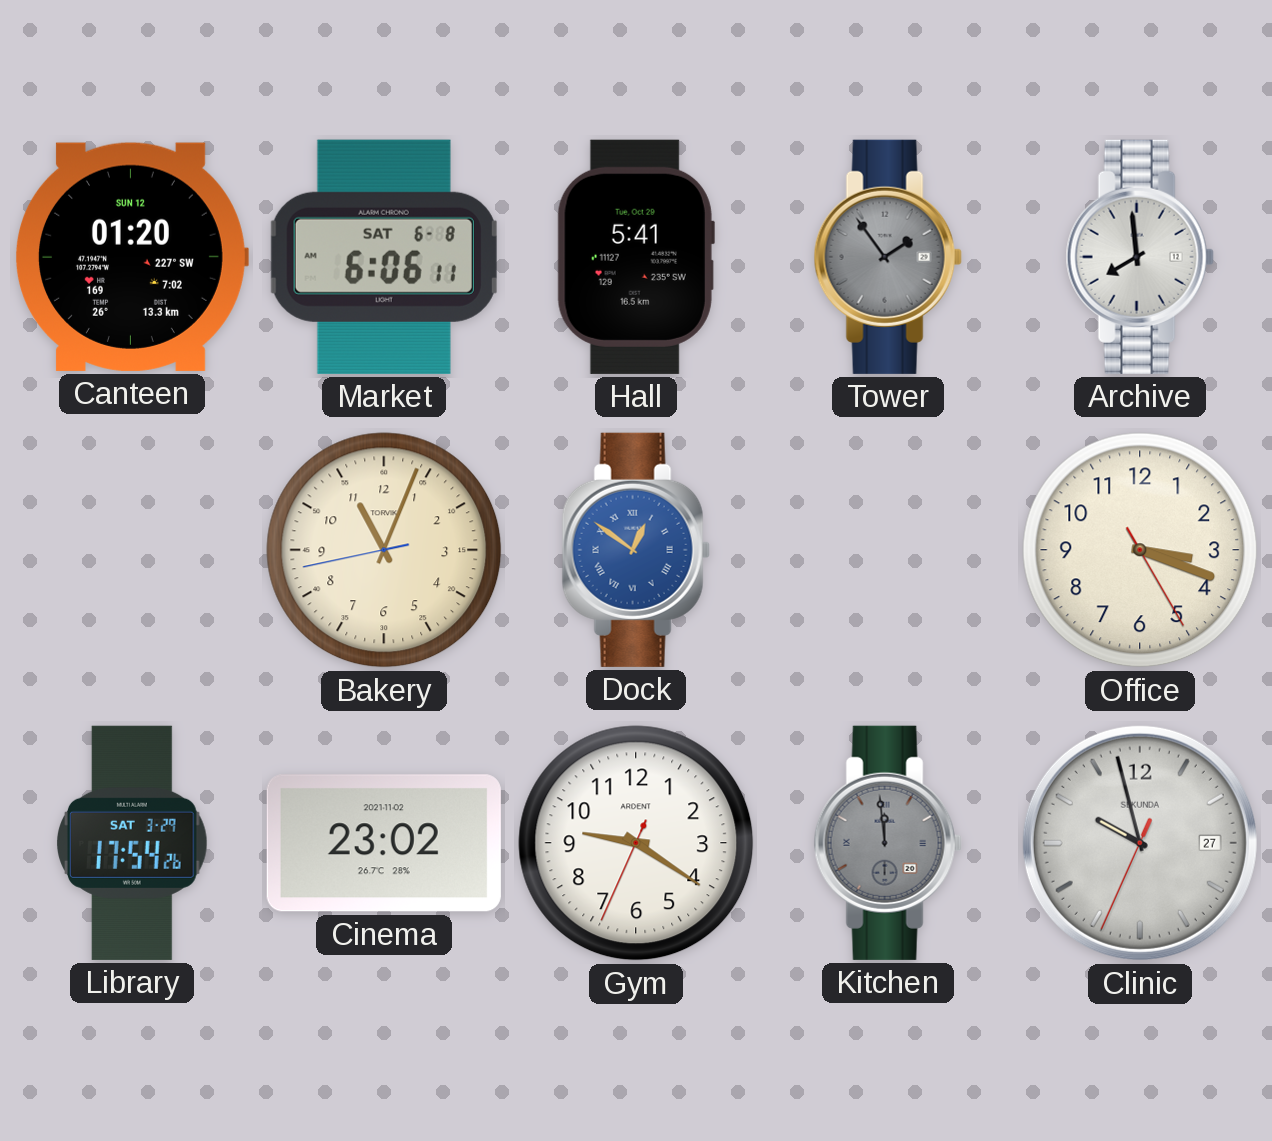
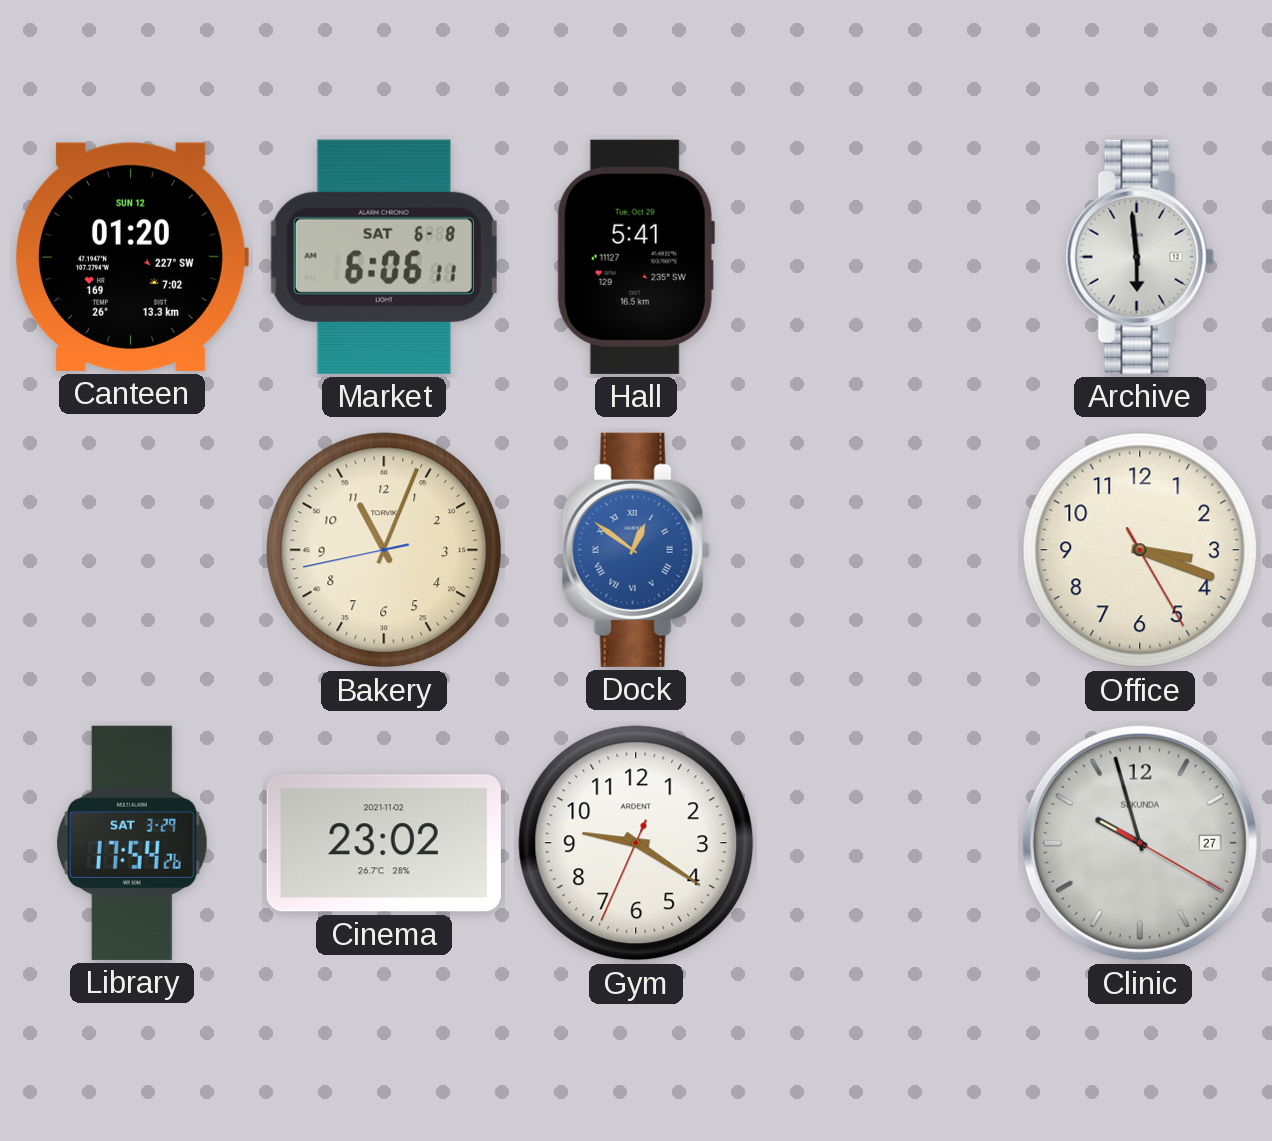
Tower: 1:54 -> none (888, 257)
Archive: 7:59 -> 5:59 (1140, 257)
Kitchen: 11:59 -> none (888, 843)
Clinic: 9:57:34 -> 9:57:20 (1140, 843)
